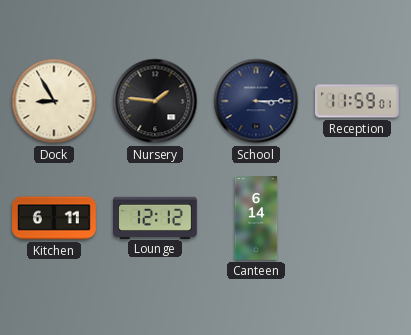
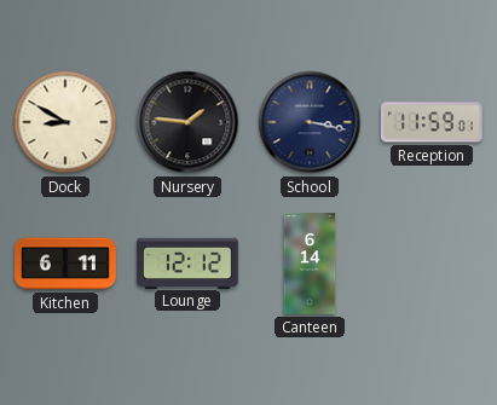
Dock: 8:55 -> 8:50 (65, 122)
School: 3:15 -> 3:17 (310, 122)
